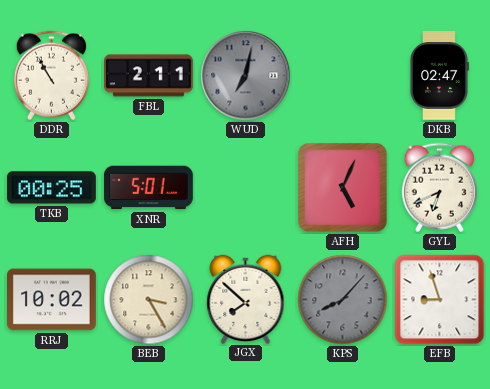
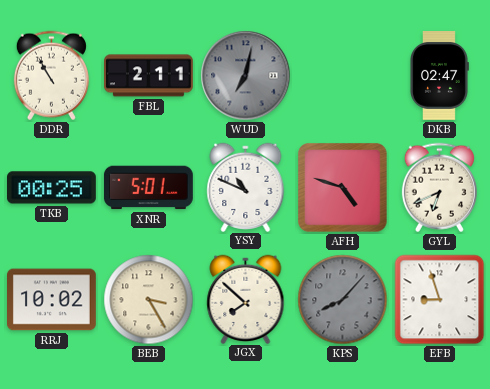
YSY: none -> 10:49 (246, 187)
AFH: 5:04 -> 4:48 (343, 188)
